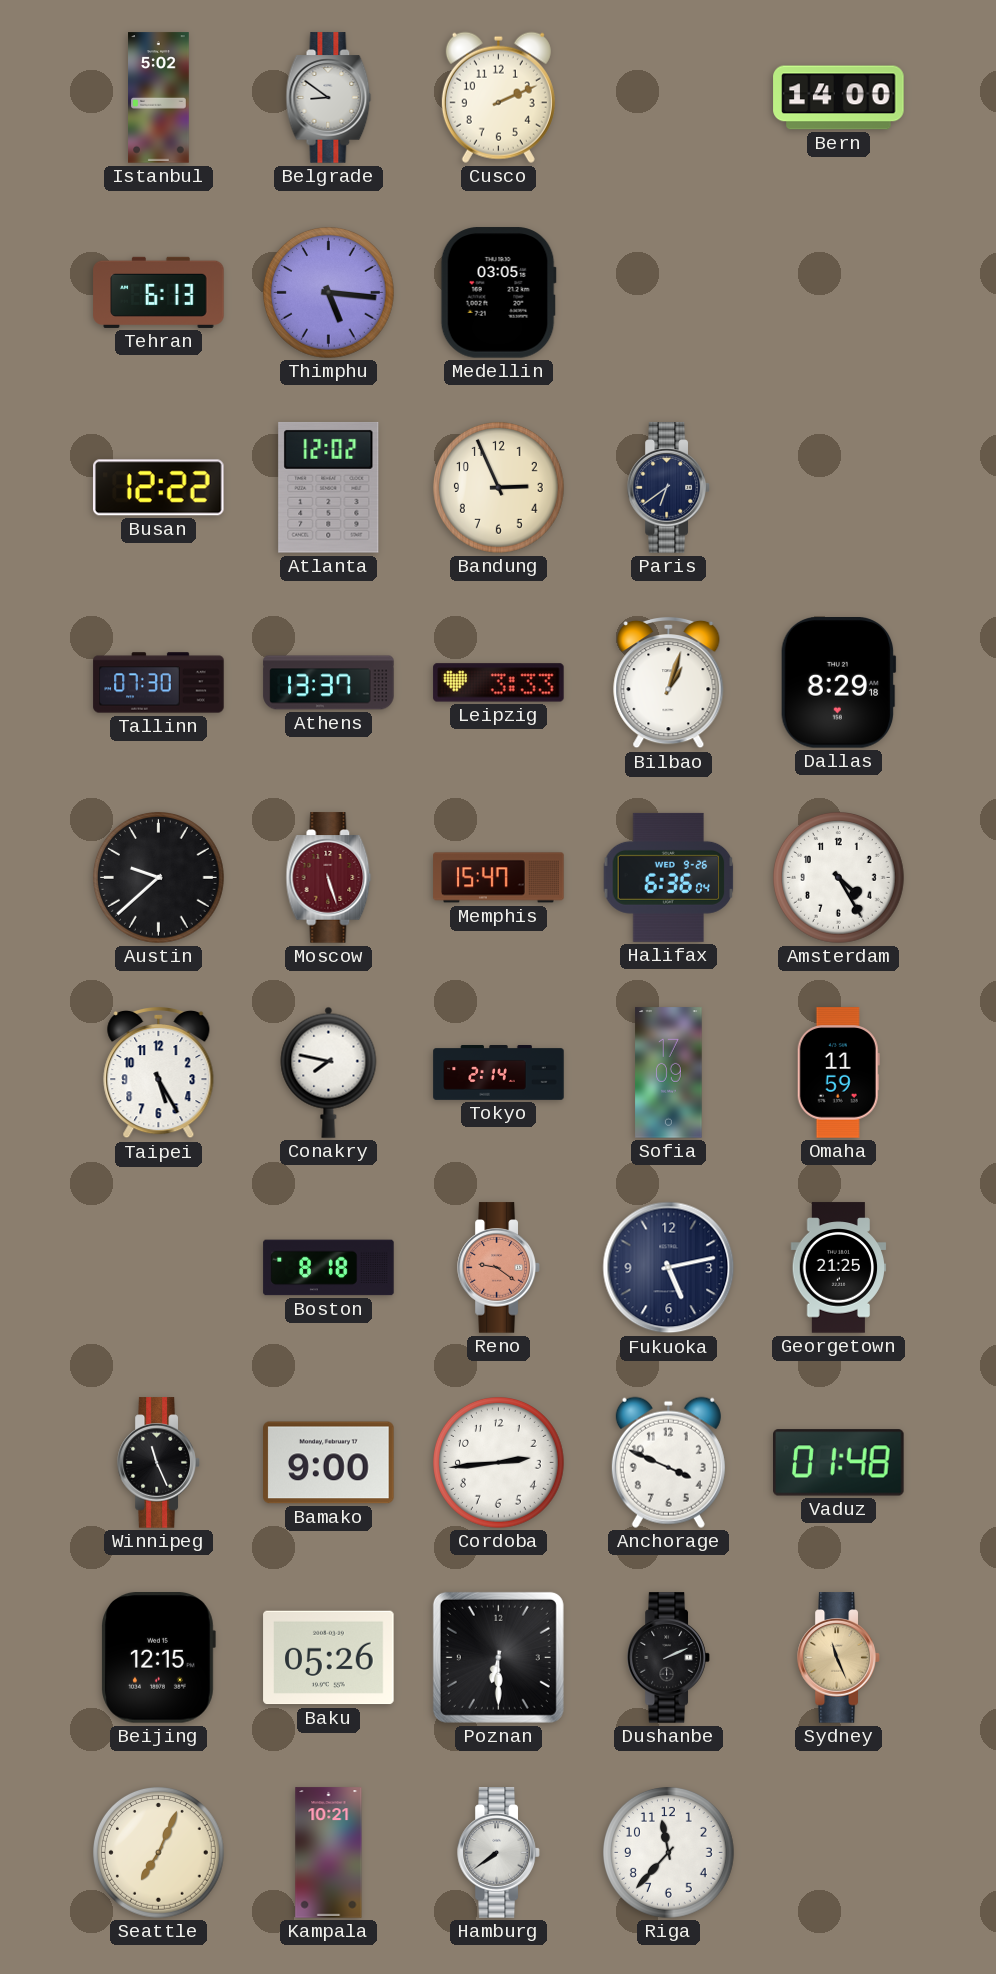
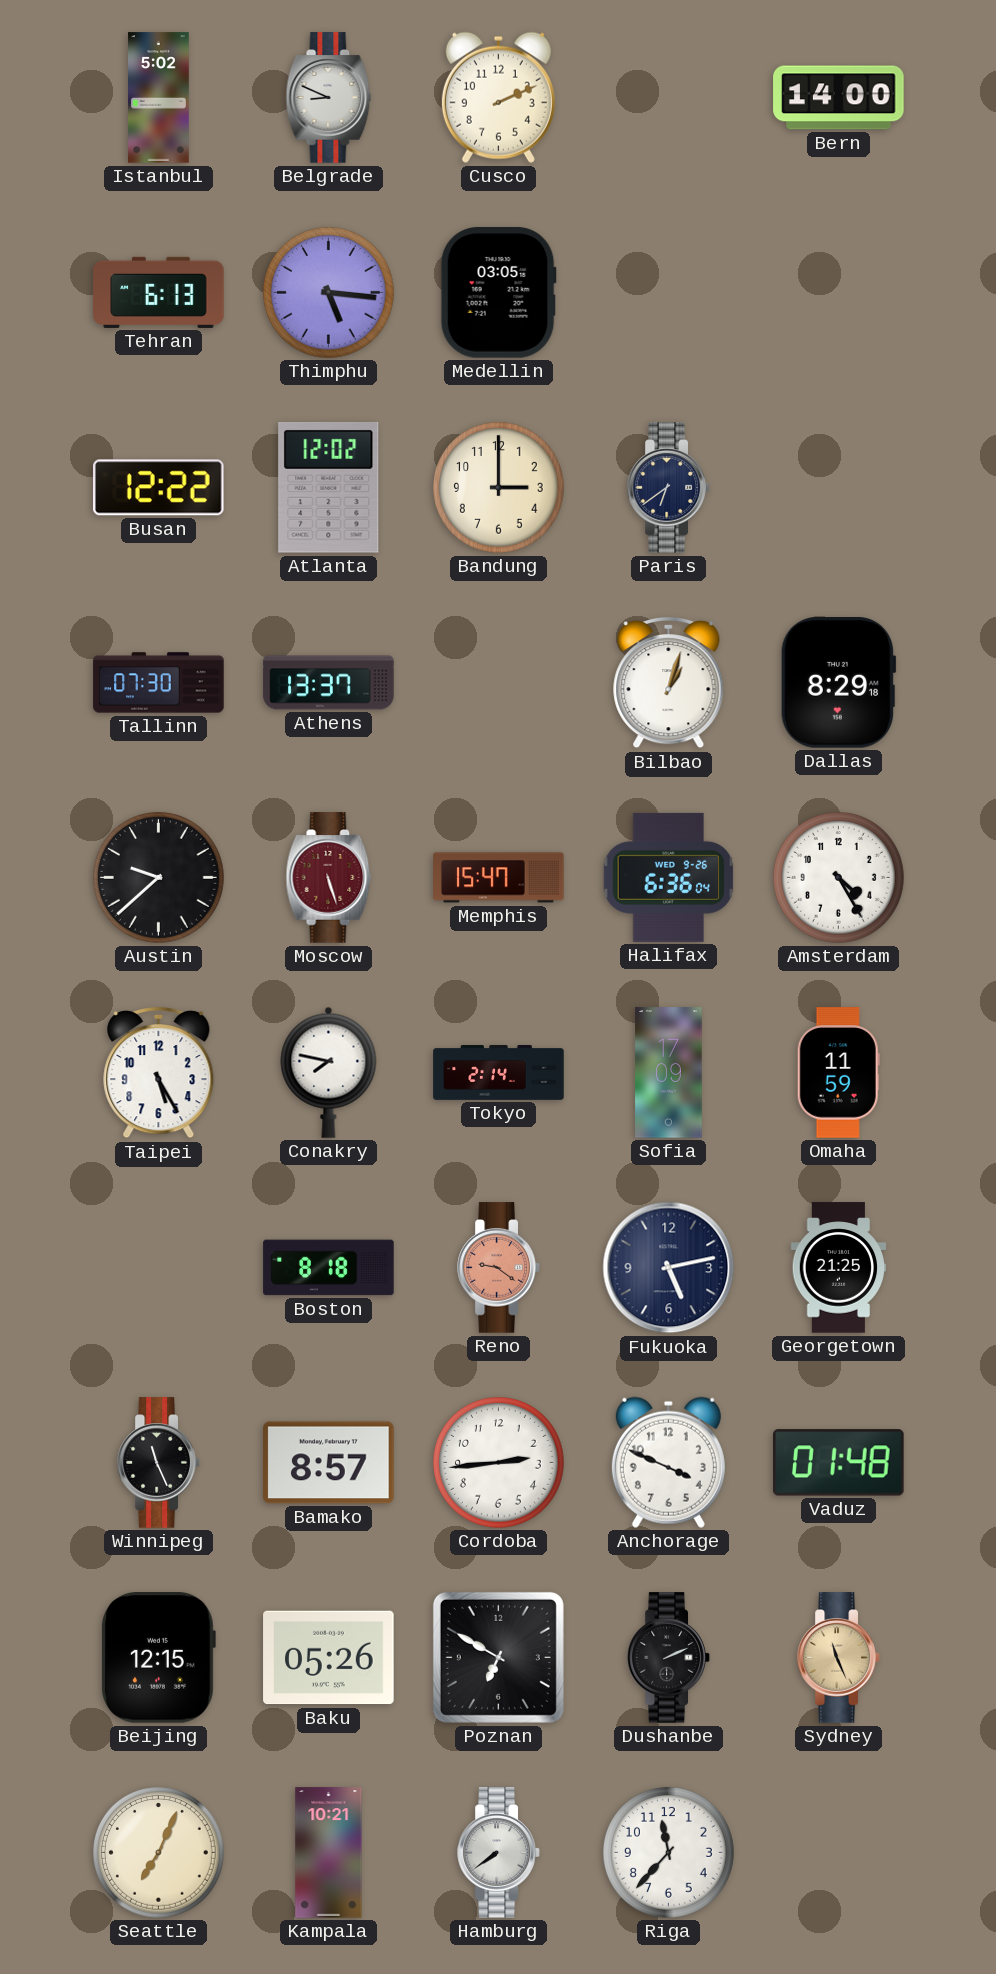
Belgrade: 8:51 -> 8:49 (329, 98)
Bandung: 2:56 -> 3:00 (499, 488)
Leipzig: 3:33 -> none (499, 683)
Bamako: 9:00 -> 8:57 (329, 1463)
Poznan: 6:30 -> 6:50 (498, 1657)
